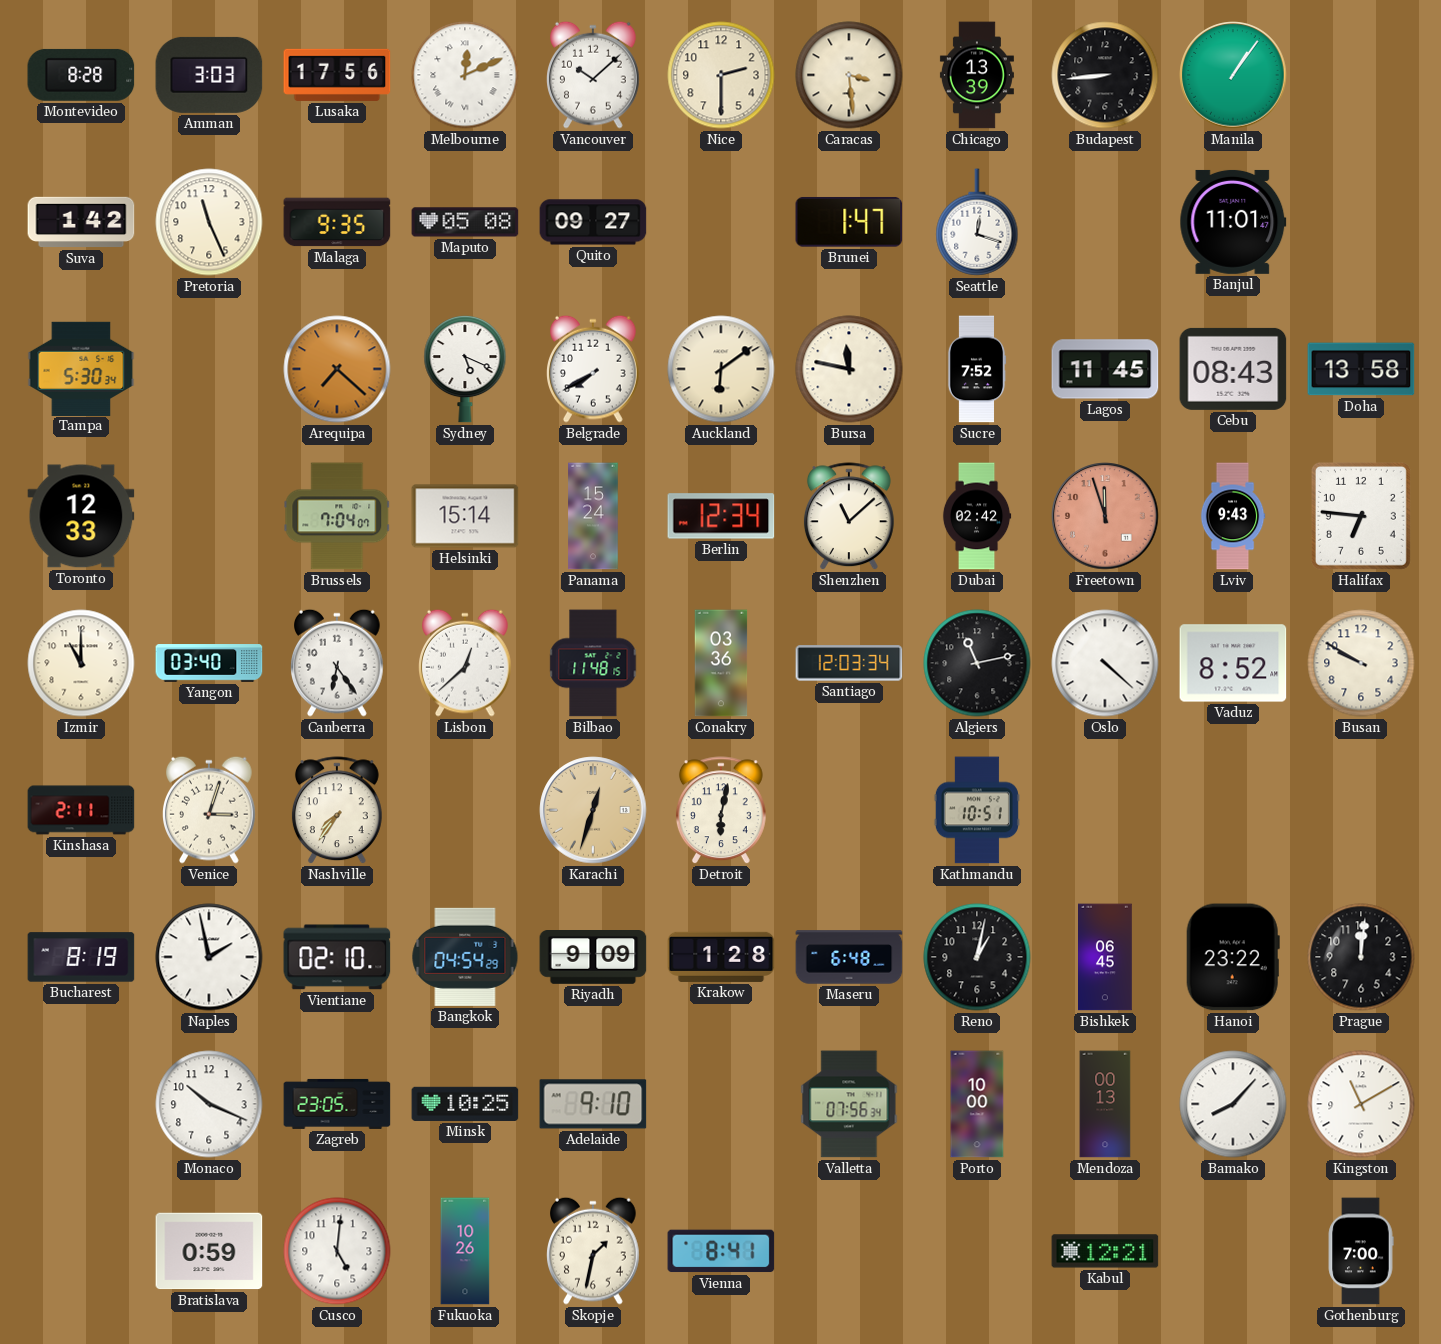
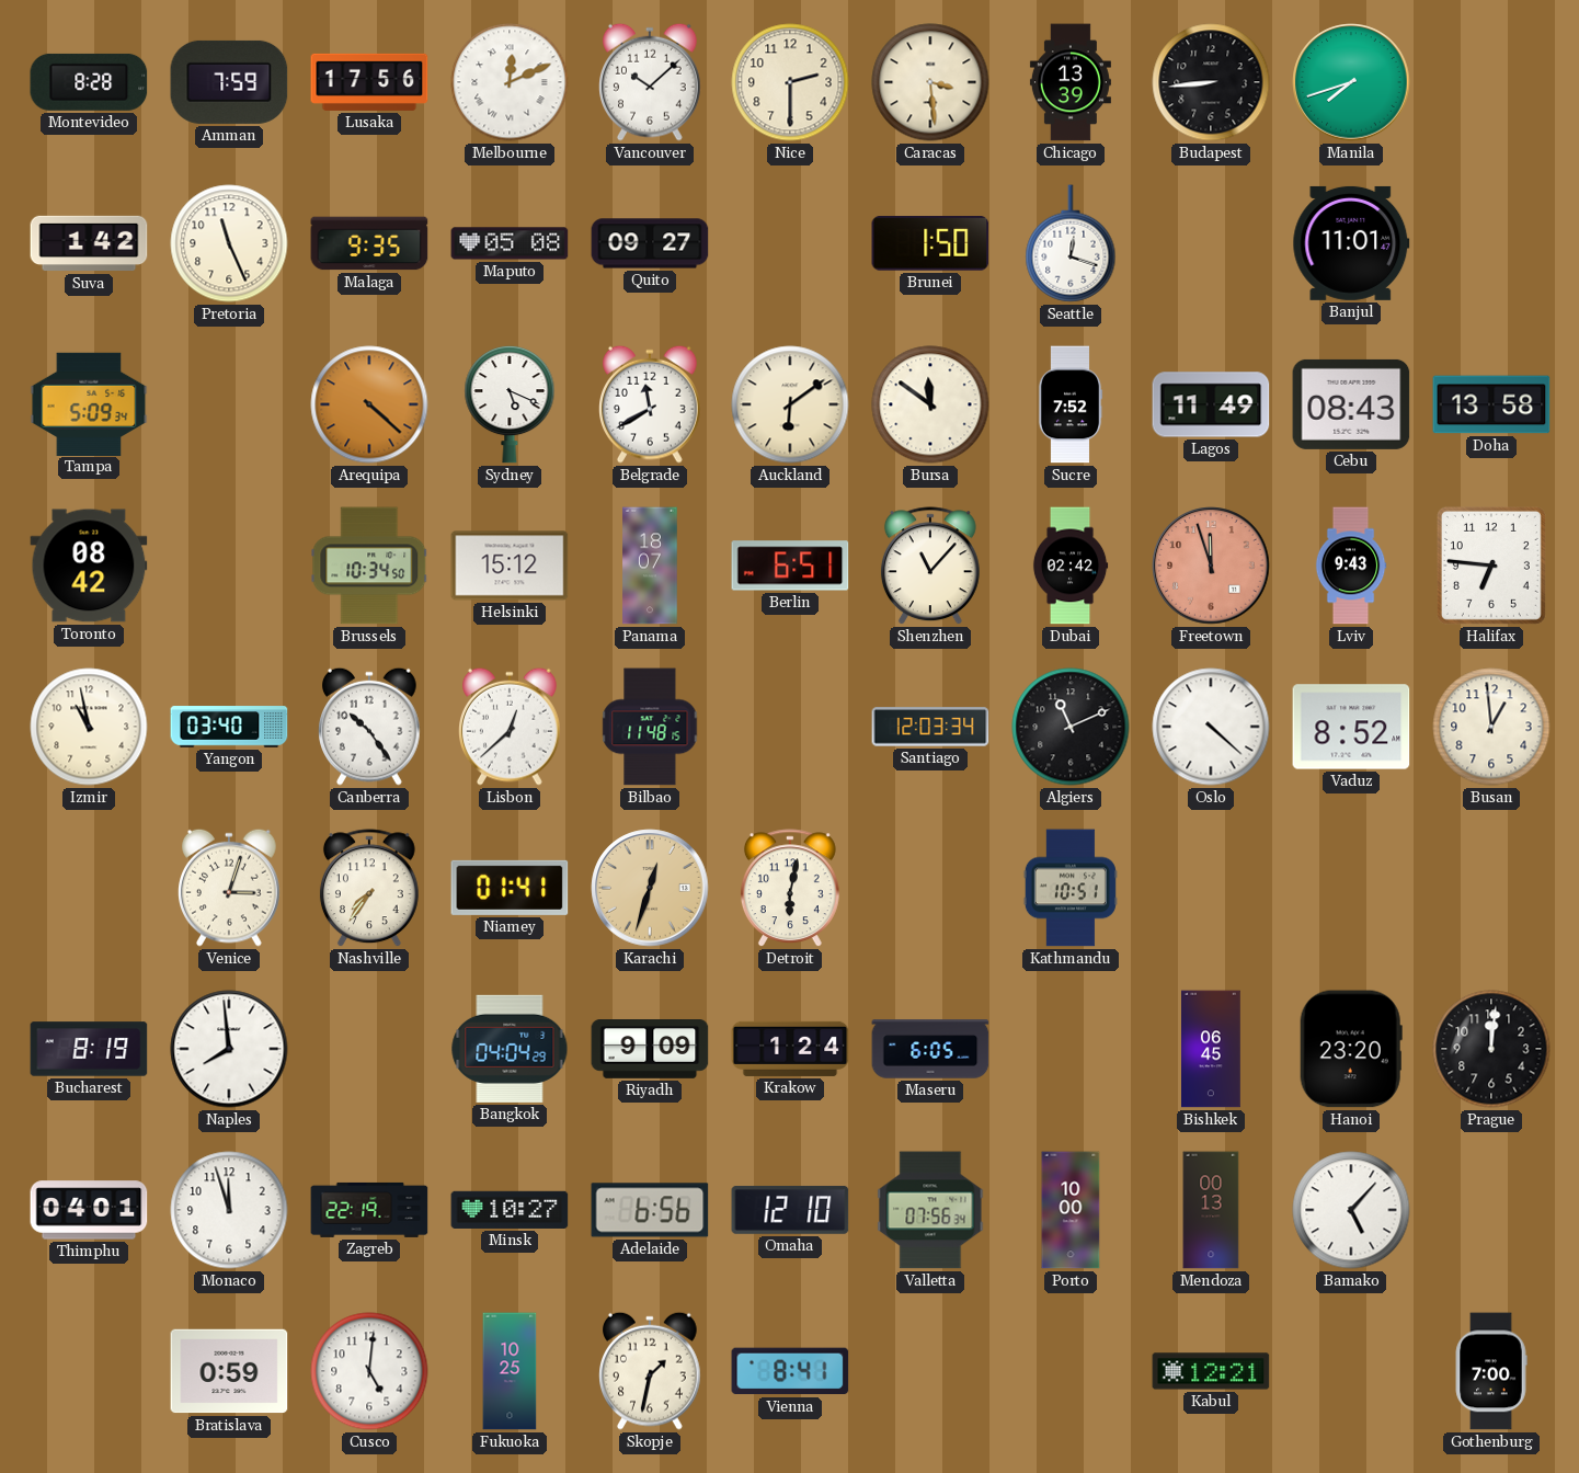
Amman: 3:03 -> 7:59 (229, 82)
Manila: 1:06 -> 7:42 (1351, 82)
Brunei: 1:47 -> 1:50 (930, 243)
Tampa: 5:30 -> 5:09 (89, 403)
Arequipa: 7:22 -> 4:22 (369, 404)
Belgrade: 7:40 -> 11:40 (651, 404)
Bursa: 11:47 -> 11:51 (930, 404)
Lagos: 11:45 -> 11:49 (1211, 404)
Toronto: 12:33 -> 08:42 (89, 566)
Brussels: 7:04 -> 10:34 (369, 566)
Helsinki: 15:14 -> 15:12 (510, 566)
Panama: 15:24 -> 18:07 (650, 566)
Berlin: 12:34 -> 6:51 (790, 566)
Shenzhen: 11:08 -> 11:07 (930, 567)
Izmir: 11:00 -> 10:58 (89, 727)
Canberra: 6:24 -> 10:24 (370, 727)
Conakry: 03:36 -> none (721, 663)
Algiers: 11:13 -> 11:11 (1071, 727)
Busan: 9:50 -> 12:59 (1491, 727)
Kinshasa: 2:11 -> none (81, 810)
Niamey: none -> 01:41 (510, 888)
Naples: 1:58 -> 7:59 (229, 1049)
Vientiane: 02:10 -> none (337, 957)
Bangkok: 04:54 -> 04:04 (510, 1049)
Krakow: 1:28 -> 1:24 (790, 1049)
Maseru: 6:48 -> 6:05 (930, 1049)
Reno: 1:02 -> none (977, 957)
Hanoi: 23:22 -> 23:20 (1351, 1049)
Thimphu: none -> 04:01 (89, 1210)
Monaco: 10:19 -> 11:57 (229, 1210)
Zagreb: 23:05 -> 22:19 (369, 1210)
Minsk: 10:25 -> 10:27 (510, 1210)
Adelaide: 9:10 -> 6:56 (650, 1210)
Omaha: none -> 12:10 (790, 1210)
Bamako: 8:07 -> 5:07 (1351, 1210)
Kingston: 11:10 -> none (1361, 1104)
Fukuoka: 10:26 -> 10:25 (510, 1371)
